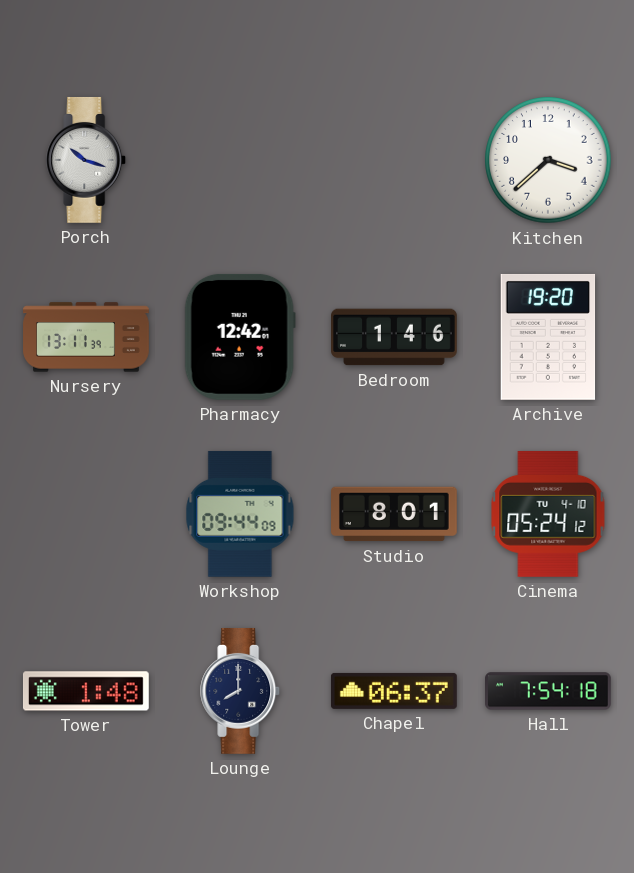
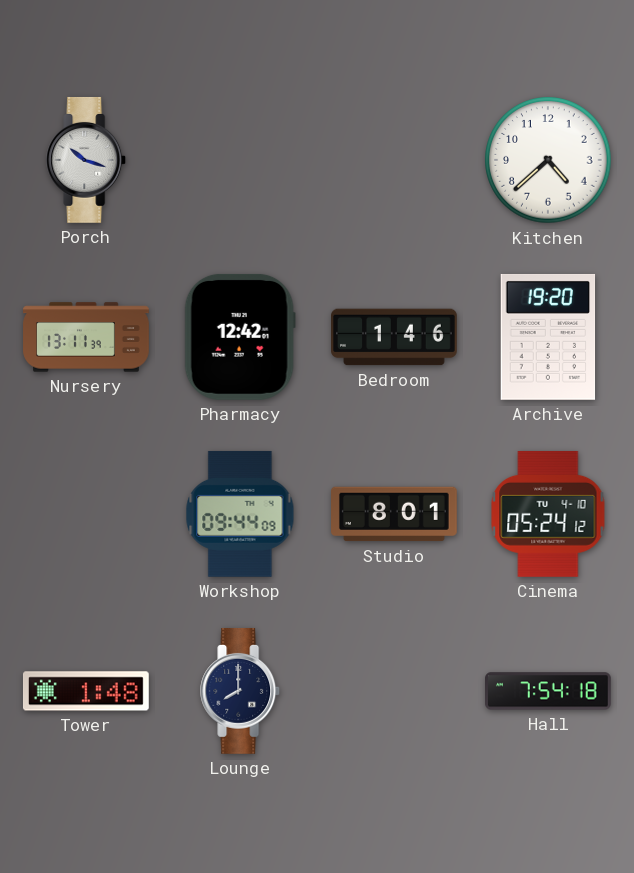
Kitchen: 3:38 -> 4:38 (548, 160)
Chapel: 06:37 -> none (394, 691)
